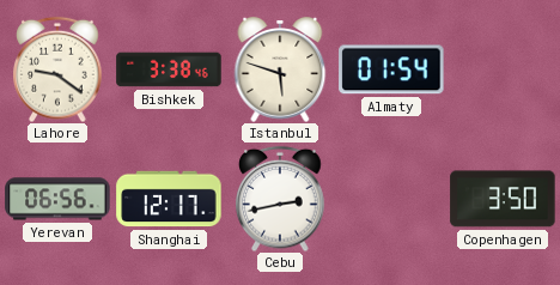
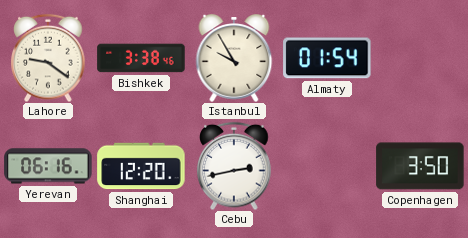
Istanbul: 5:48 -> 9:55 (234, 58)
Yerevan: 06:56 -> 06:16 (48, 166)
Shanghai: 12:17 -> 12:20 (141, 166)
